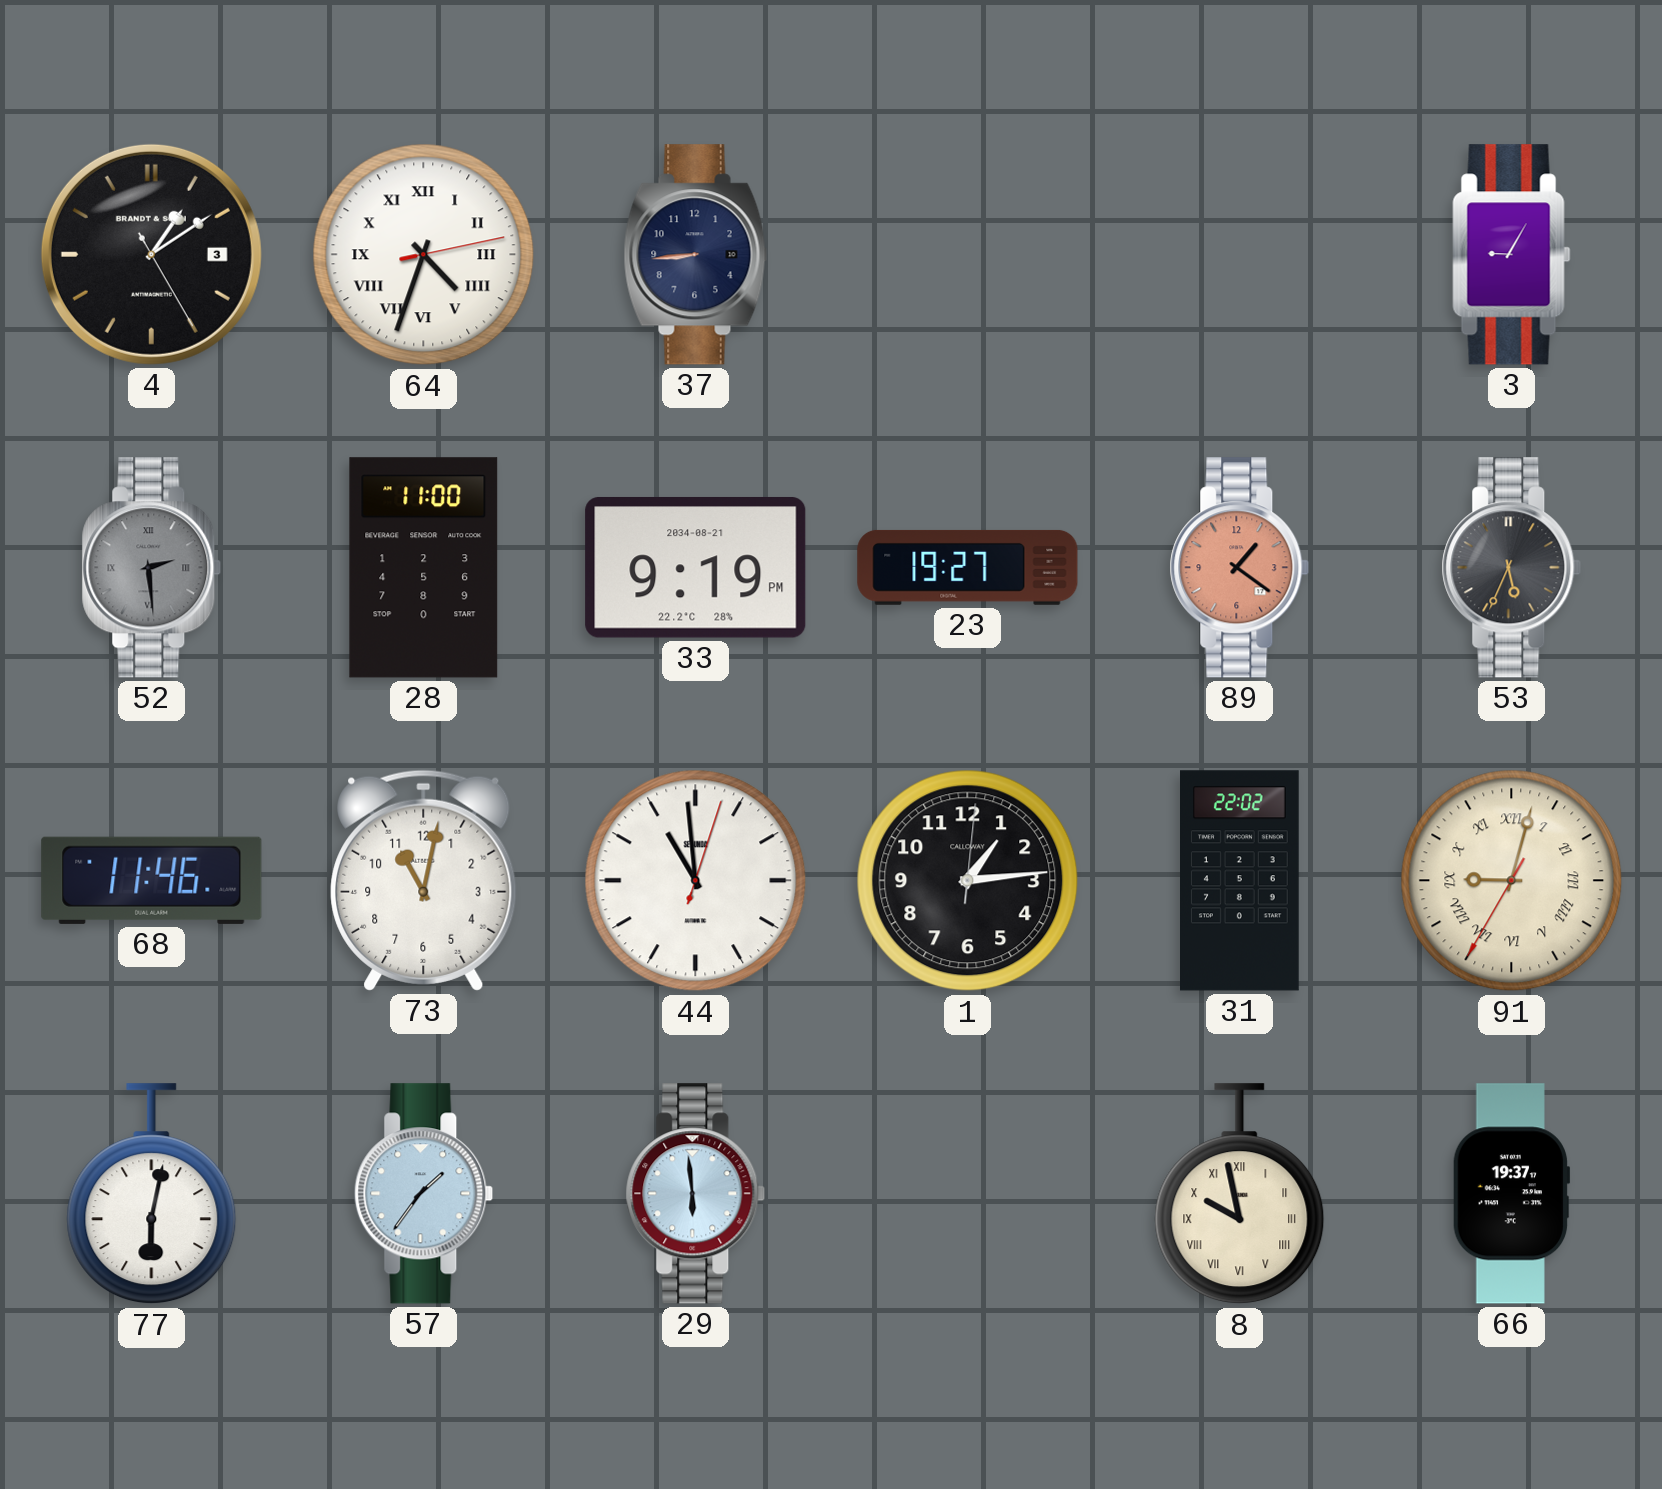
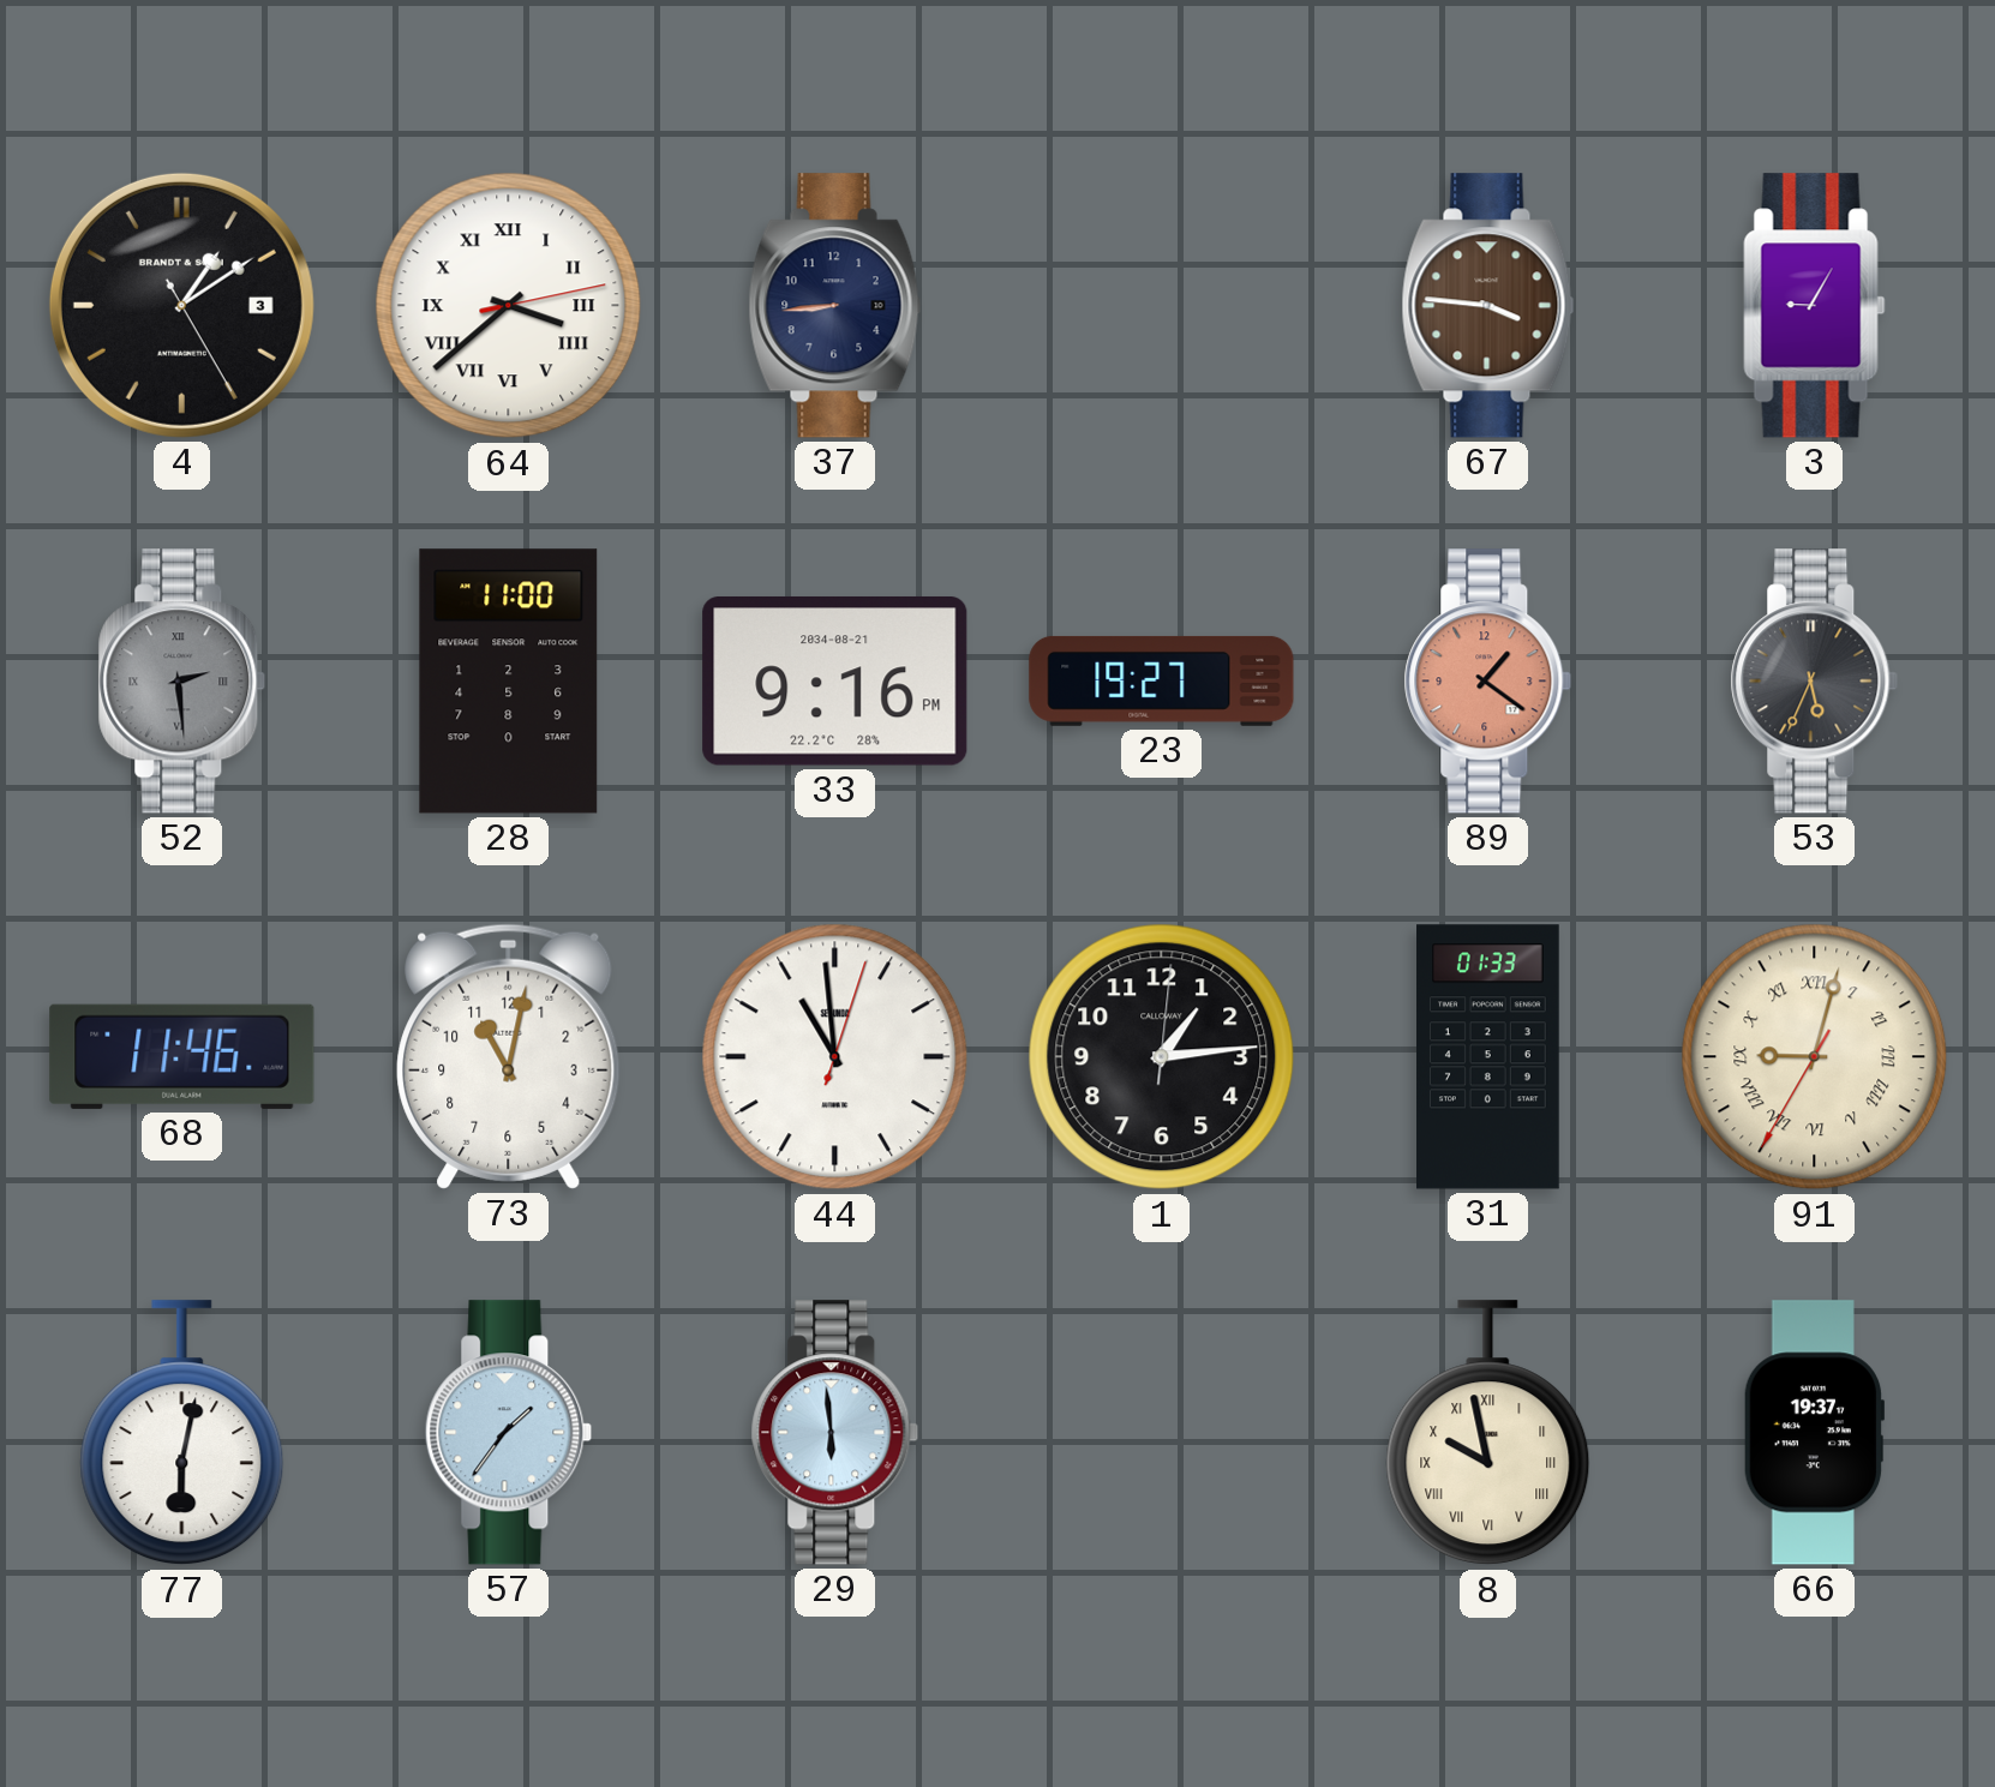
64: 4:33 -> 3:38 (509, 306)
67: none -> 3:46 (1488, 306)
33: 9:19 -> 9:16 (835, 680)
31: 22:02 -> 01:33 (1488, 1057)
